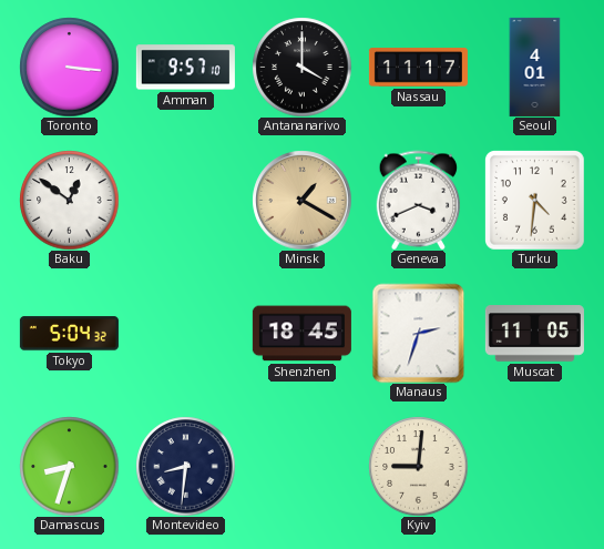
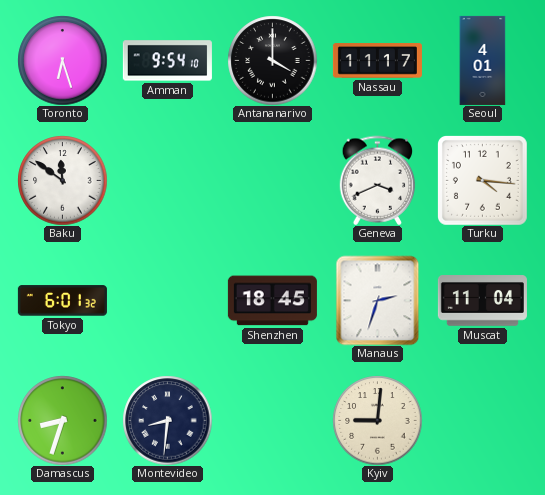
Toronto: 3:16 -> 6:27 (62, 60)
Amman: 9:57 -> 9:54 (167, 61)
Baku: 12:51 -> 11:51 (62, 180)
Minsk: 1:20 -> none (301, 200)
Turku: 4:31 -> 4:16 (483, 181)
Tokyo: 5:04 -> 6:01 (62, 301)
Muscat: 11:05 -> 11:04 (482, 301)
